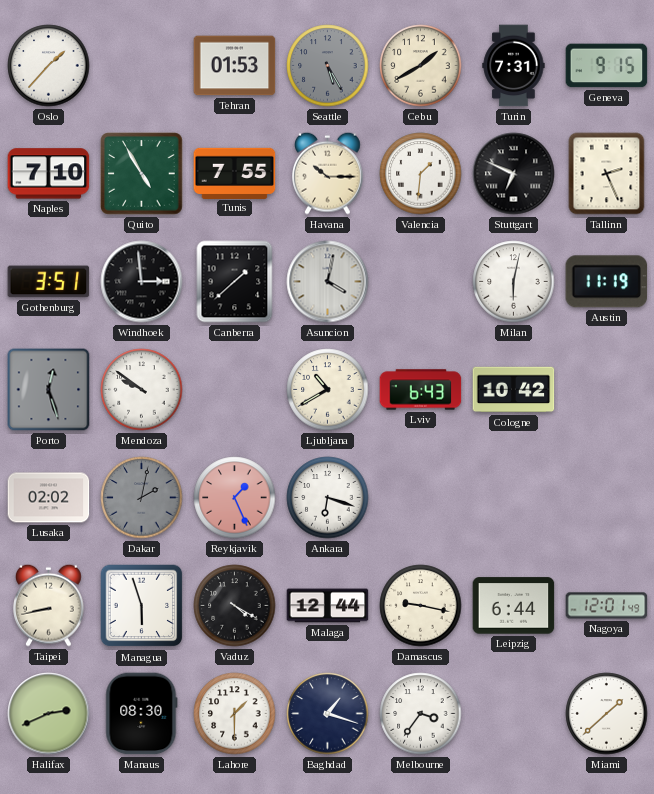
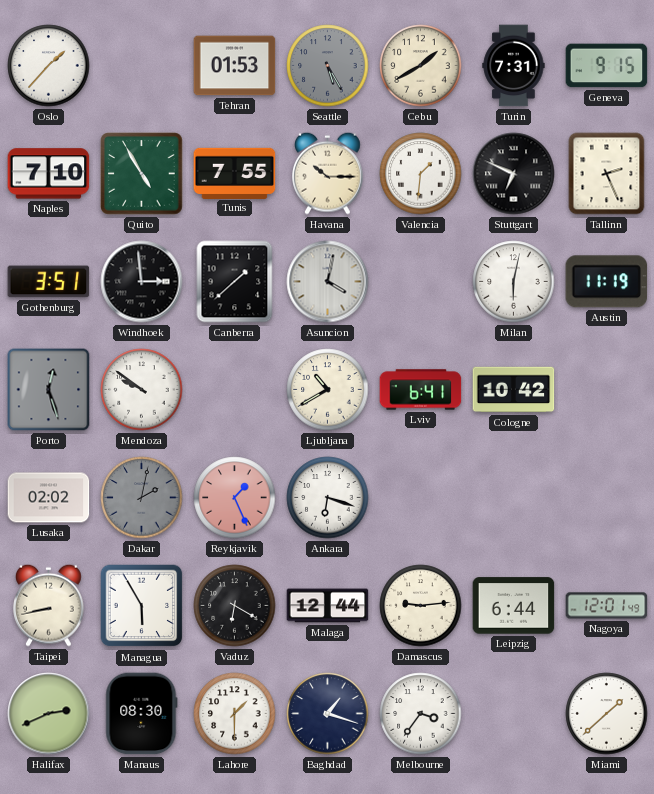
Lviv: 6:43 -> 6:41 (421, 390)
Managua: 5:57 -> 5:55 (142, 606)
Vaduz: 4:20 -> 6:20 (235, 606)
Damascus: 9:17 -> 9:14 (421, 606)
